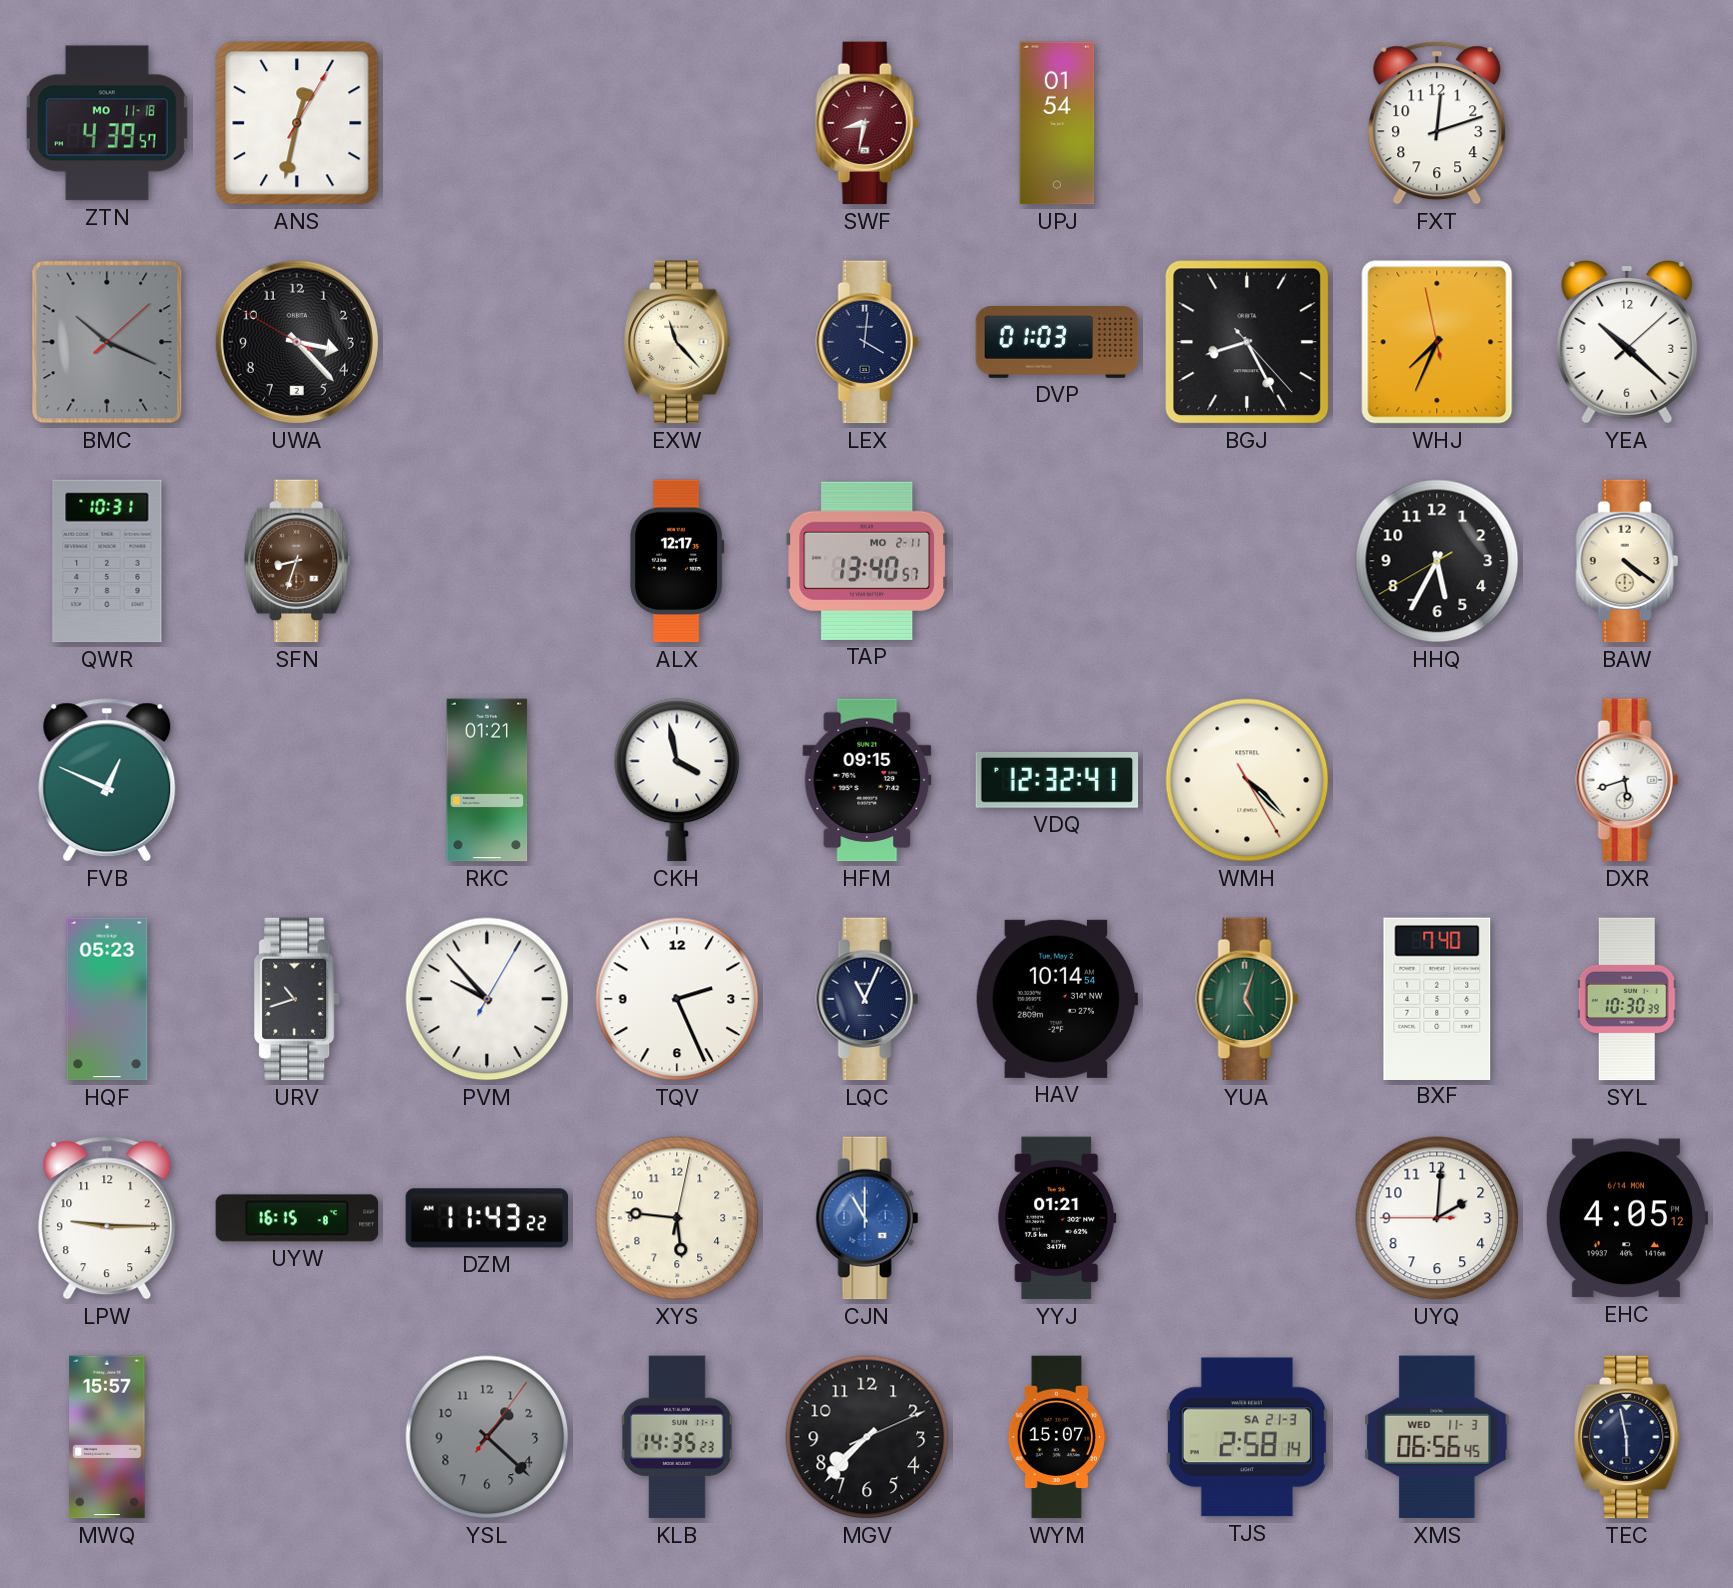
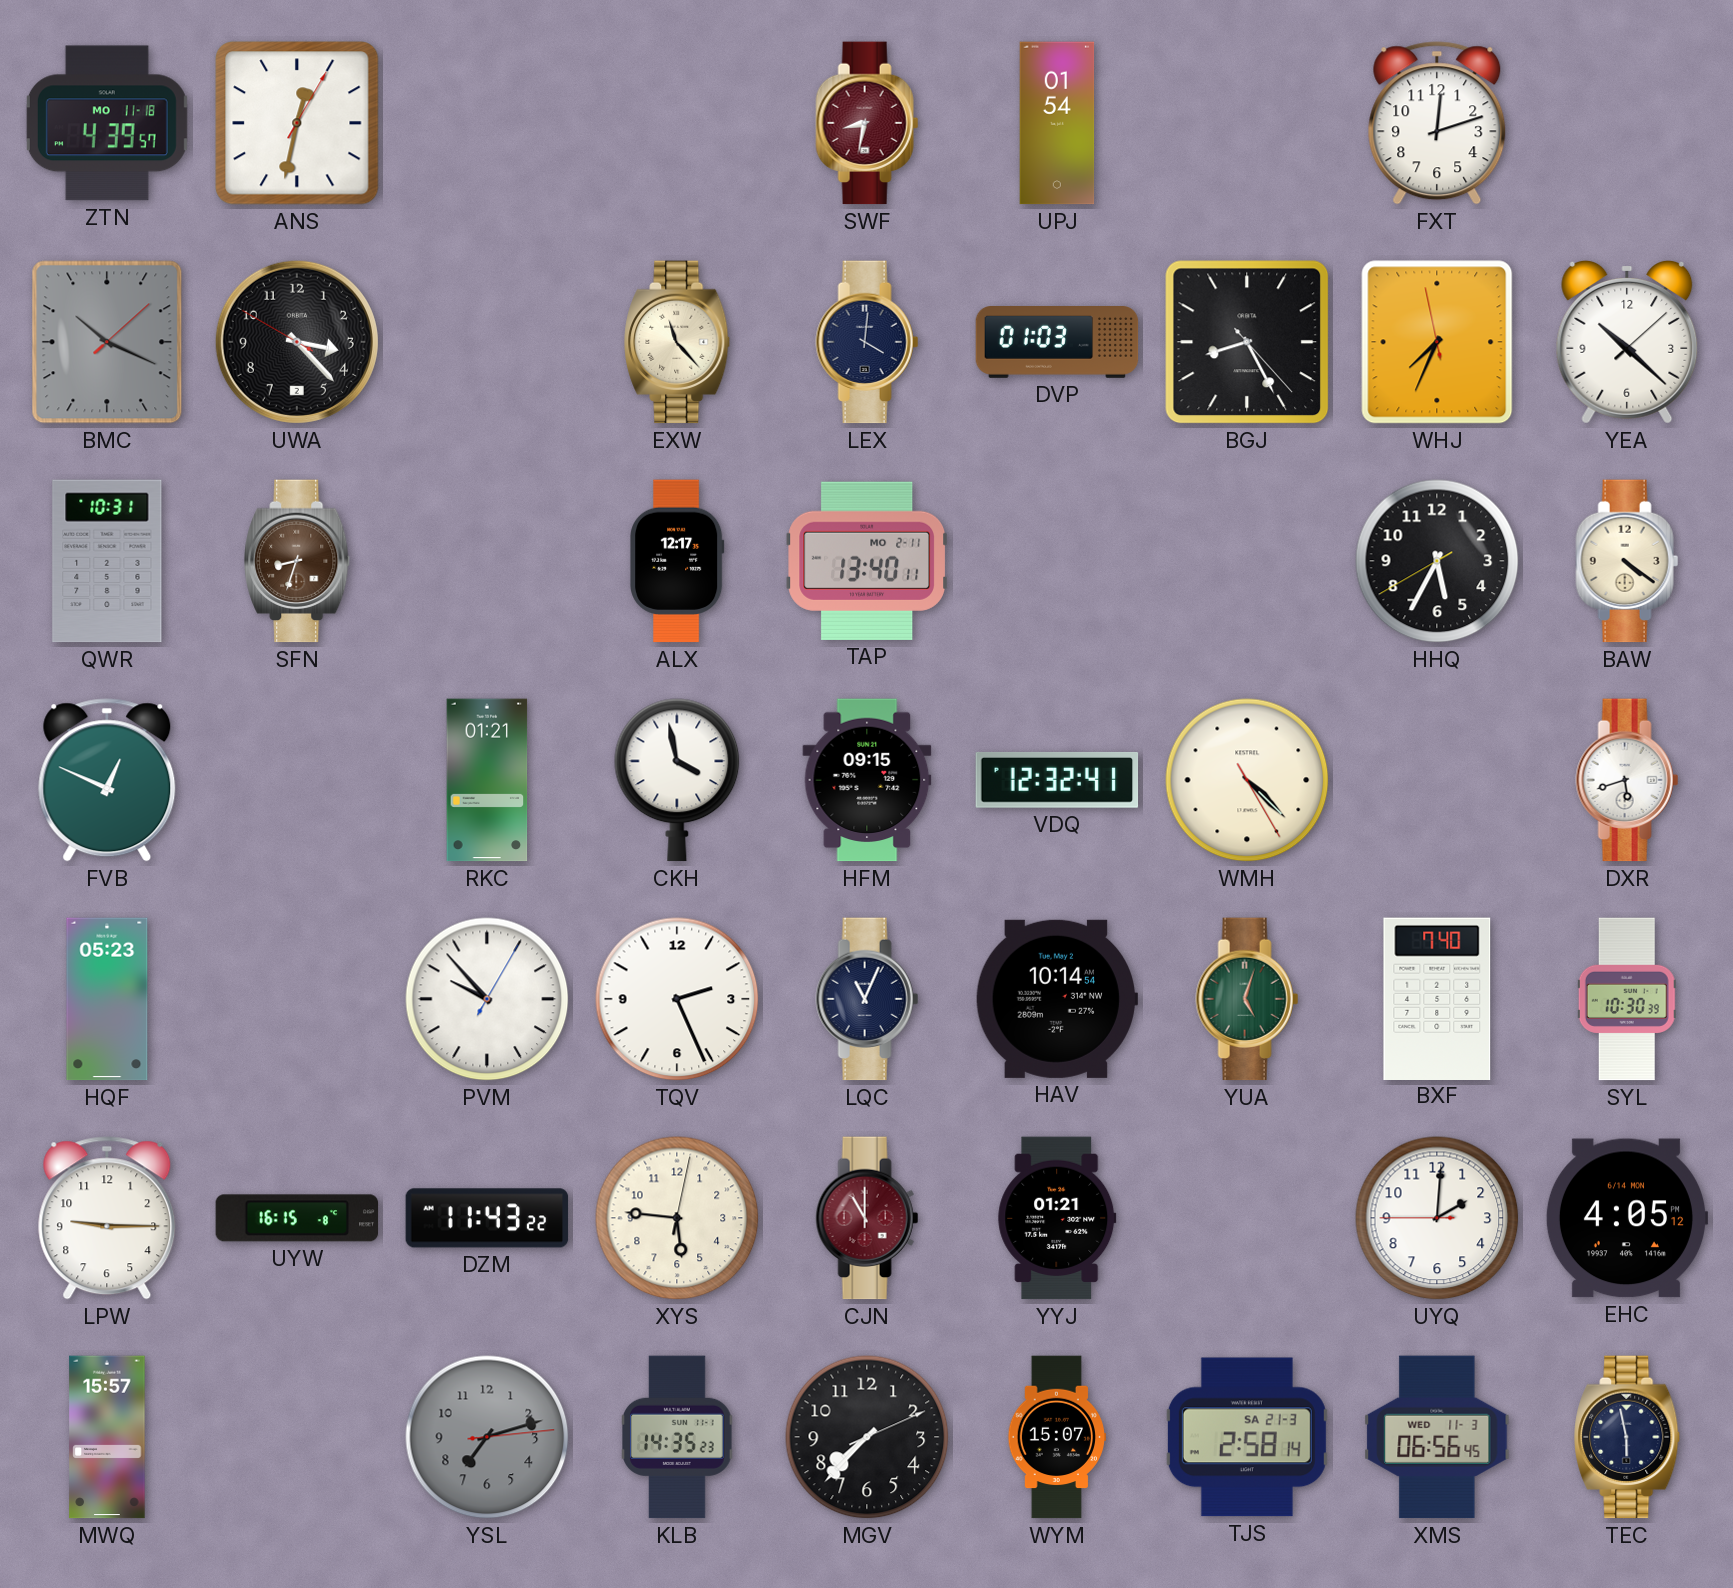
TAP: 13:40:57 -> 13:40:11 (866, 561)
URV: 10:42 -> none (298, 999)
CJN dial: blue -> burgundy (867, 1218)
YSL: 1:22 -> 7:12 (487, 1437)
